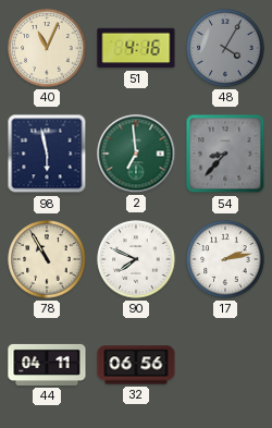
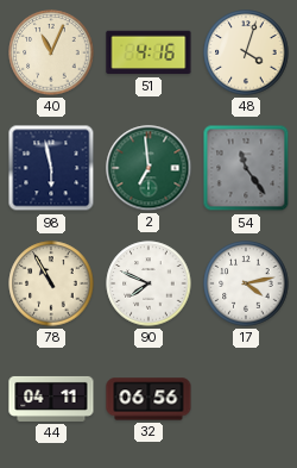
48: 4:05 -> 4:03 (246, 52)
48 dial: grey -> cream (246, 52)
54: 8:37 -> 11:24 (246, 168)
17: 2:13 -> 4:13 (246, 283)
